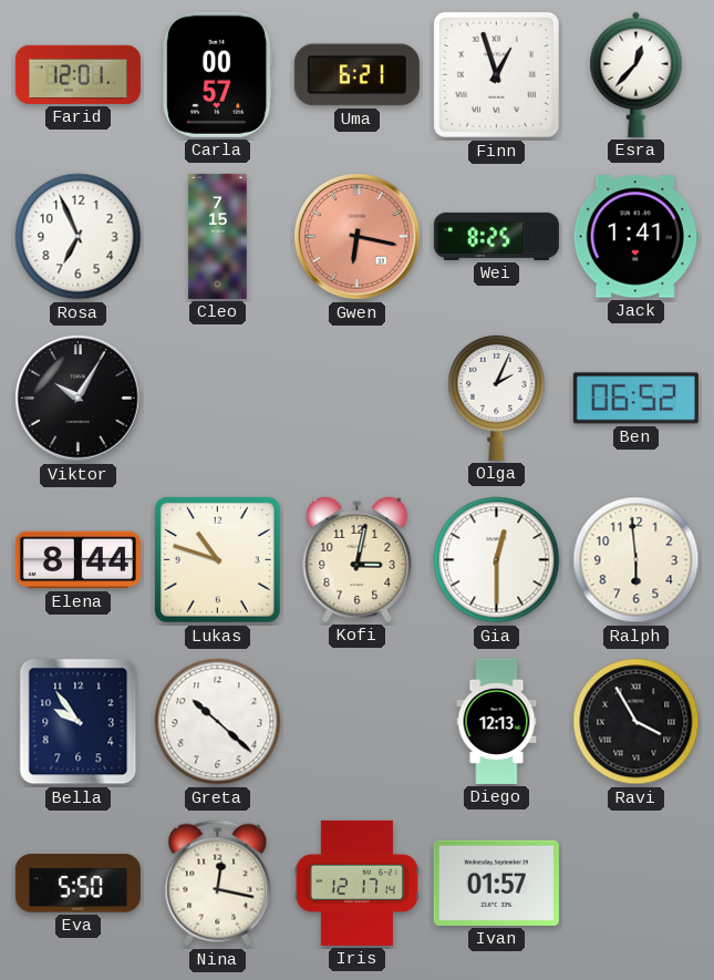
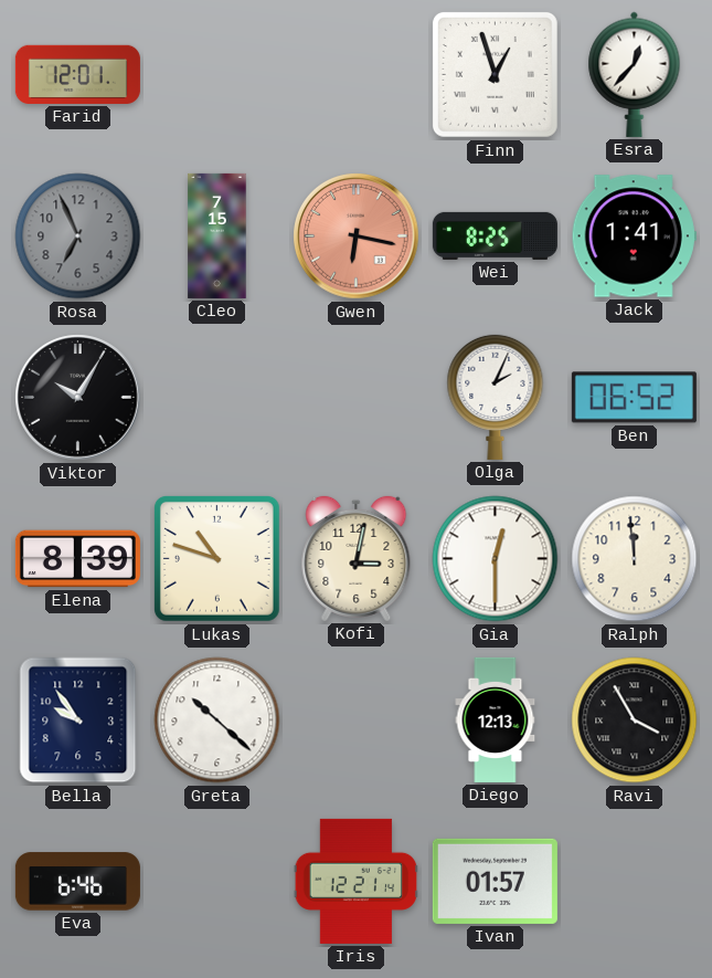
Carla: 00:57 -> none (218, 74)
Uma: 6:21 -> none (356, 75)
Rosa dial: white -> grey (78, 236)
Elena: 8:44 -> 8:39 (77, 559)
Ralph: 5:59 -> 11:59 (635, 559)
Eva: 5:50 -> 6:46 (77, 882)
Nina: 12:17 -> none (218, 884)
Iris: 12:17 -> 12:21 (357, 881)
